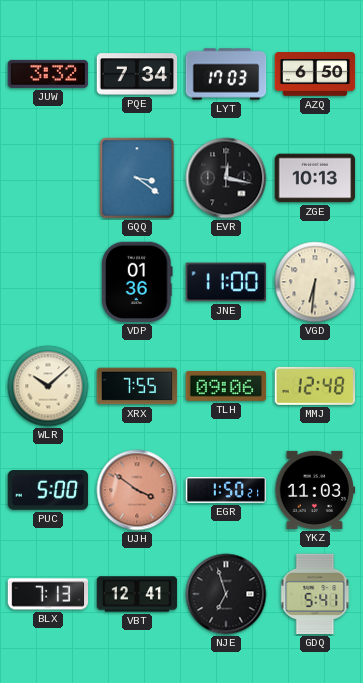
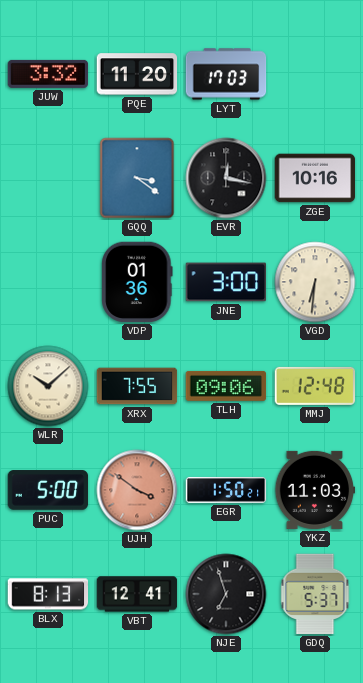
PQE: 7:34 -> 11:20 (137, 74)
AZQ: 6:50 -> none (315, 74)
ZGE: 10:13 -> 10:16 (315, 178)
JNE: 11:00 -> 3:00 (226, 282)
BLX: 7:13 -> 8:13 (48, 594)
GDQ: 5:41 -> 5:37 (315, 594)
